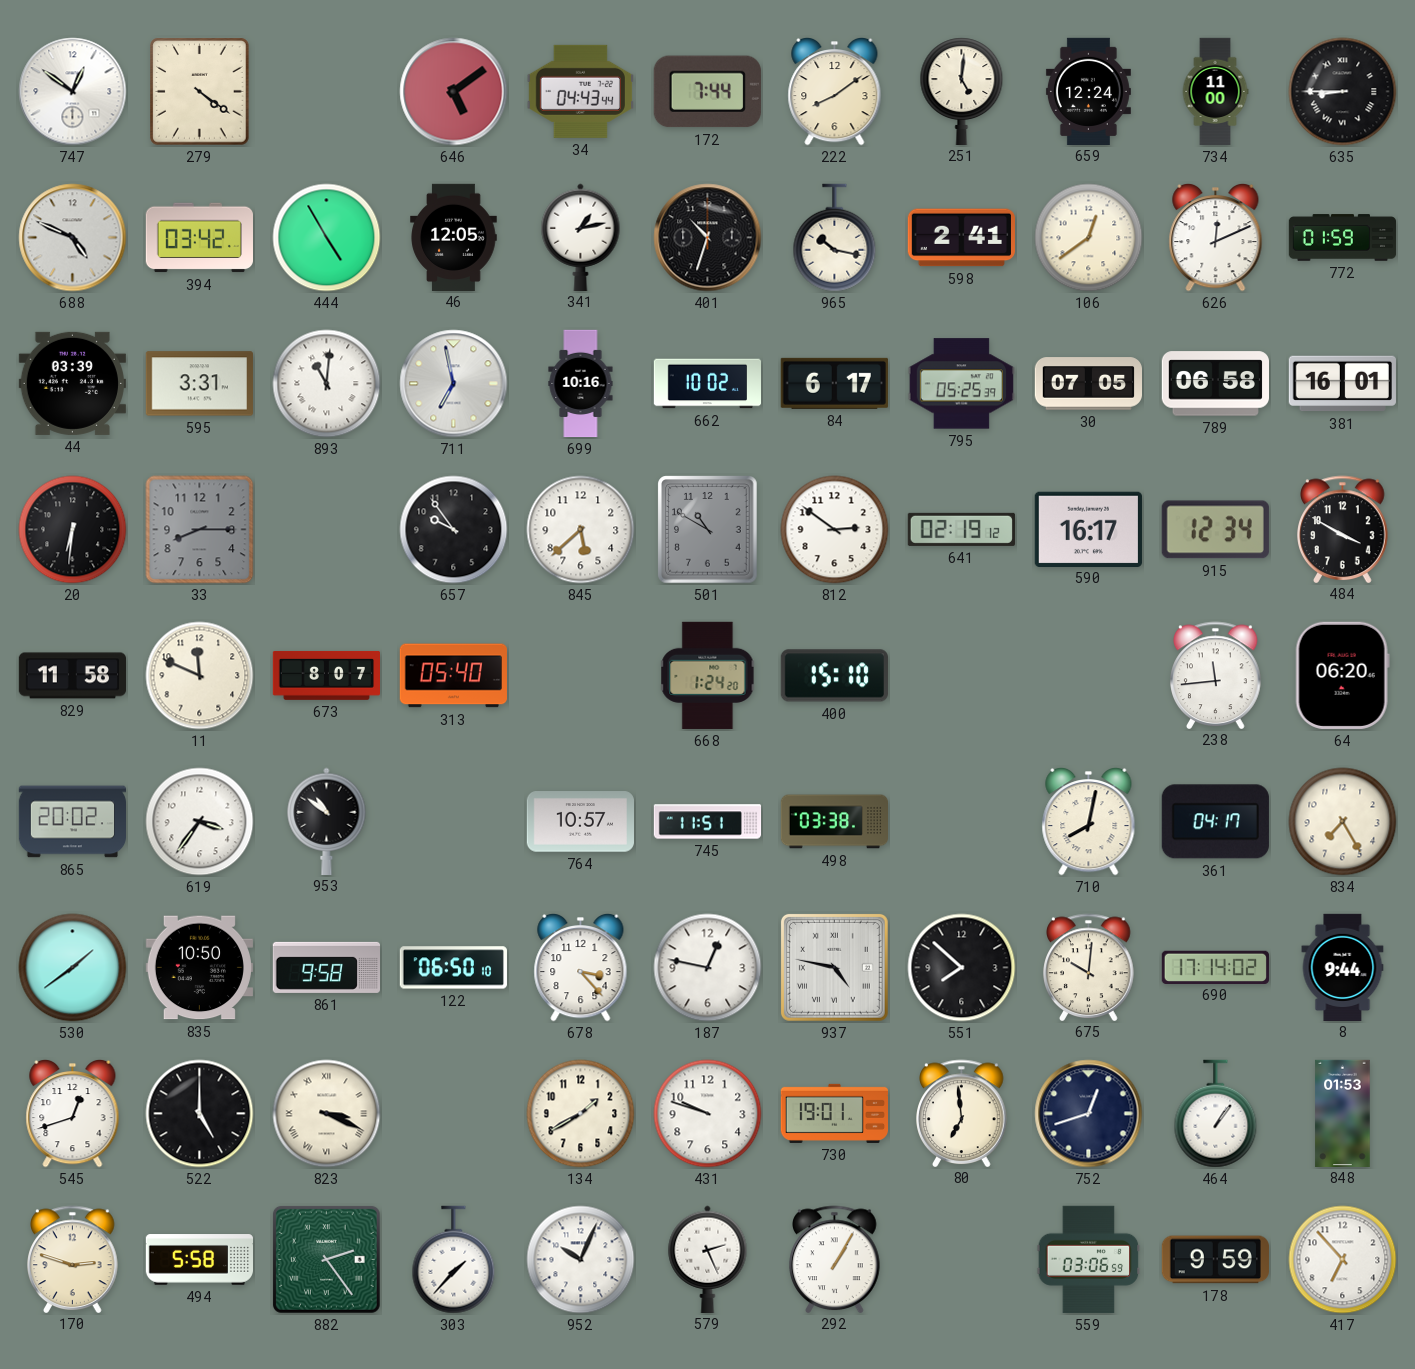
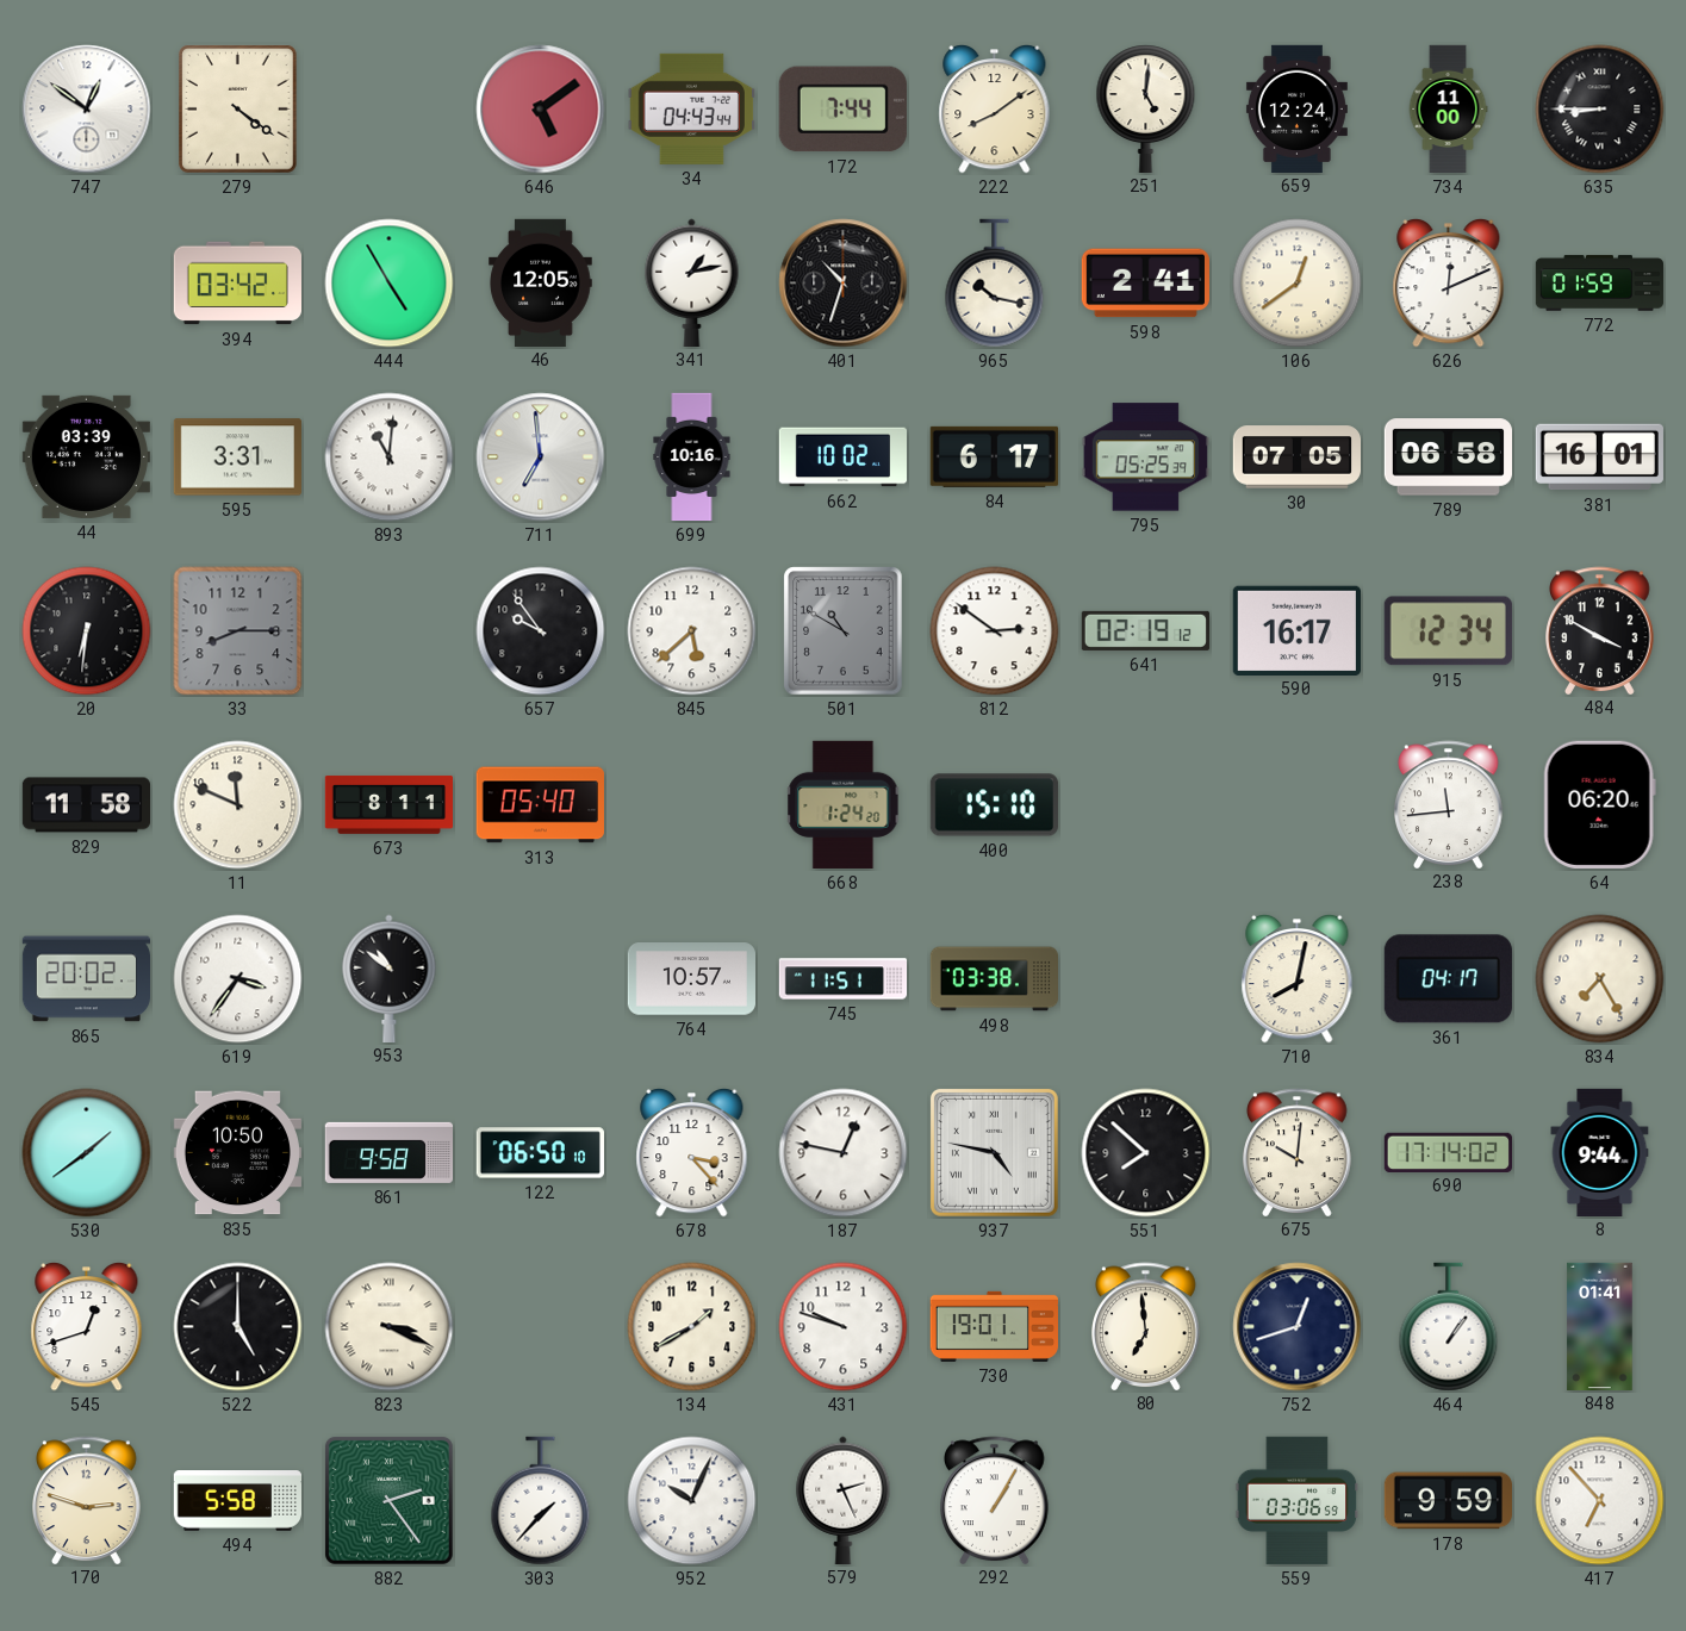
688: 4:49 -> none (73, 238)
711: 6:58 -> 6:59 (541, 457)
673: 8:07 -> 8:11 (388, 804)
848: 01:53 -> 01:41 (1600, 1326)
